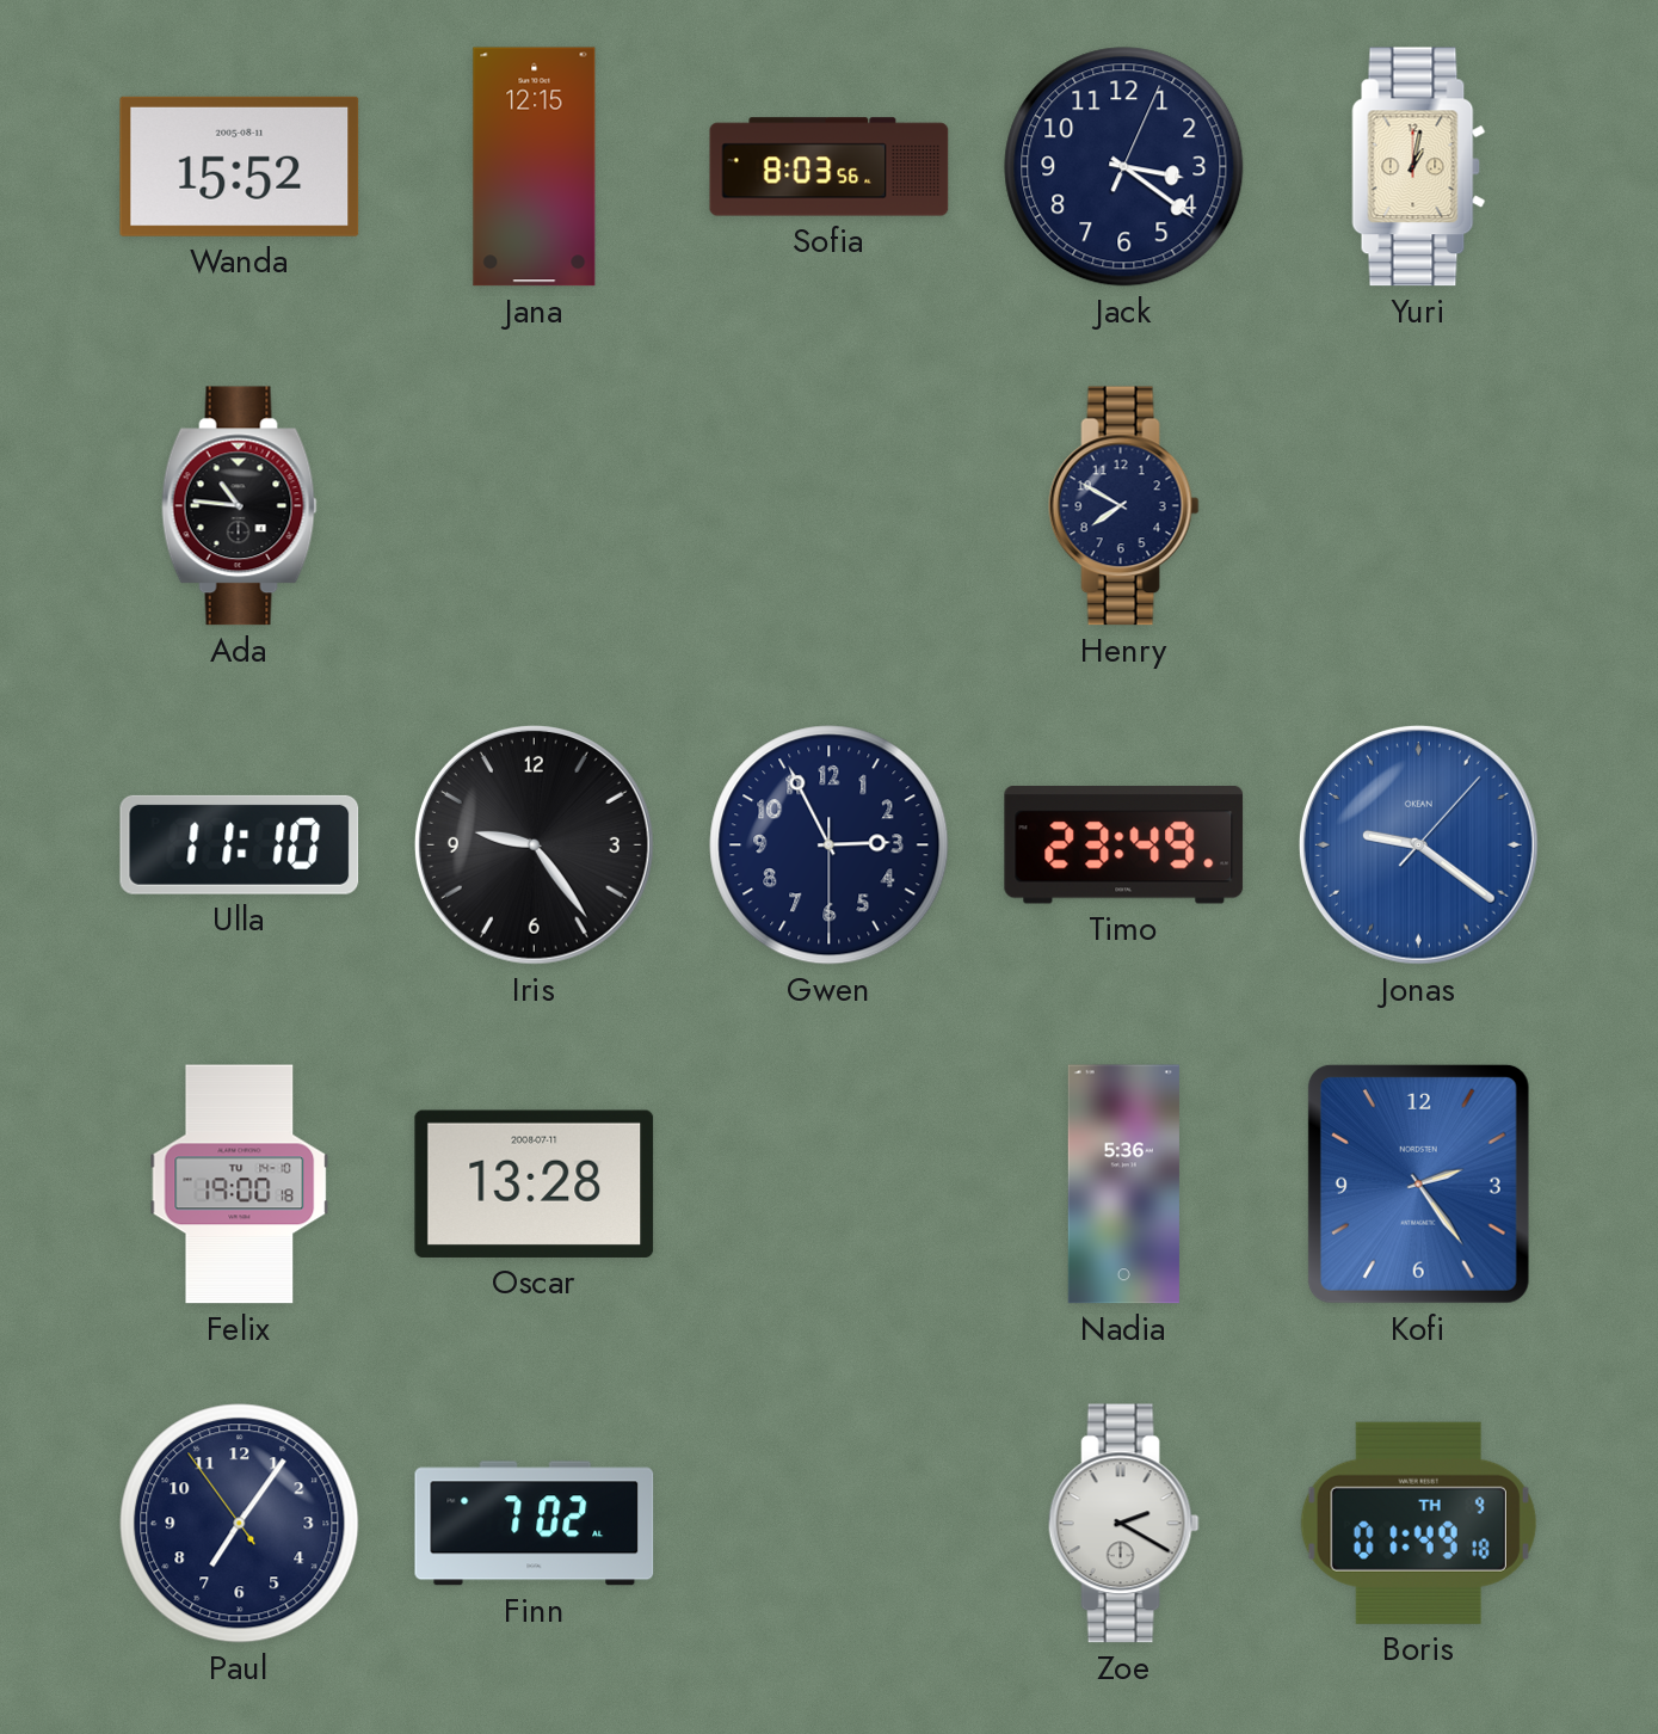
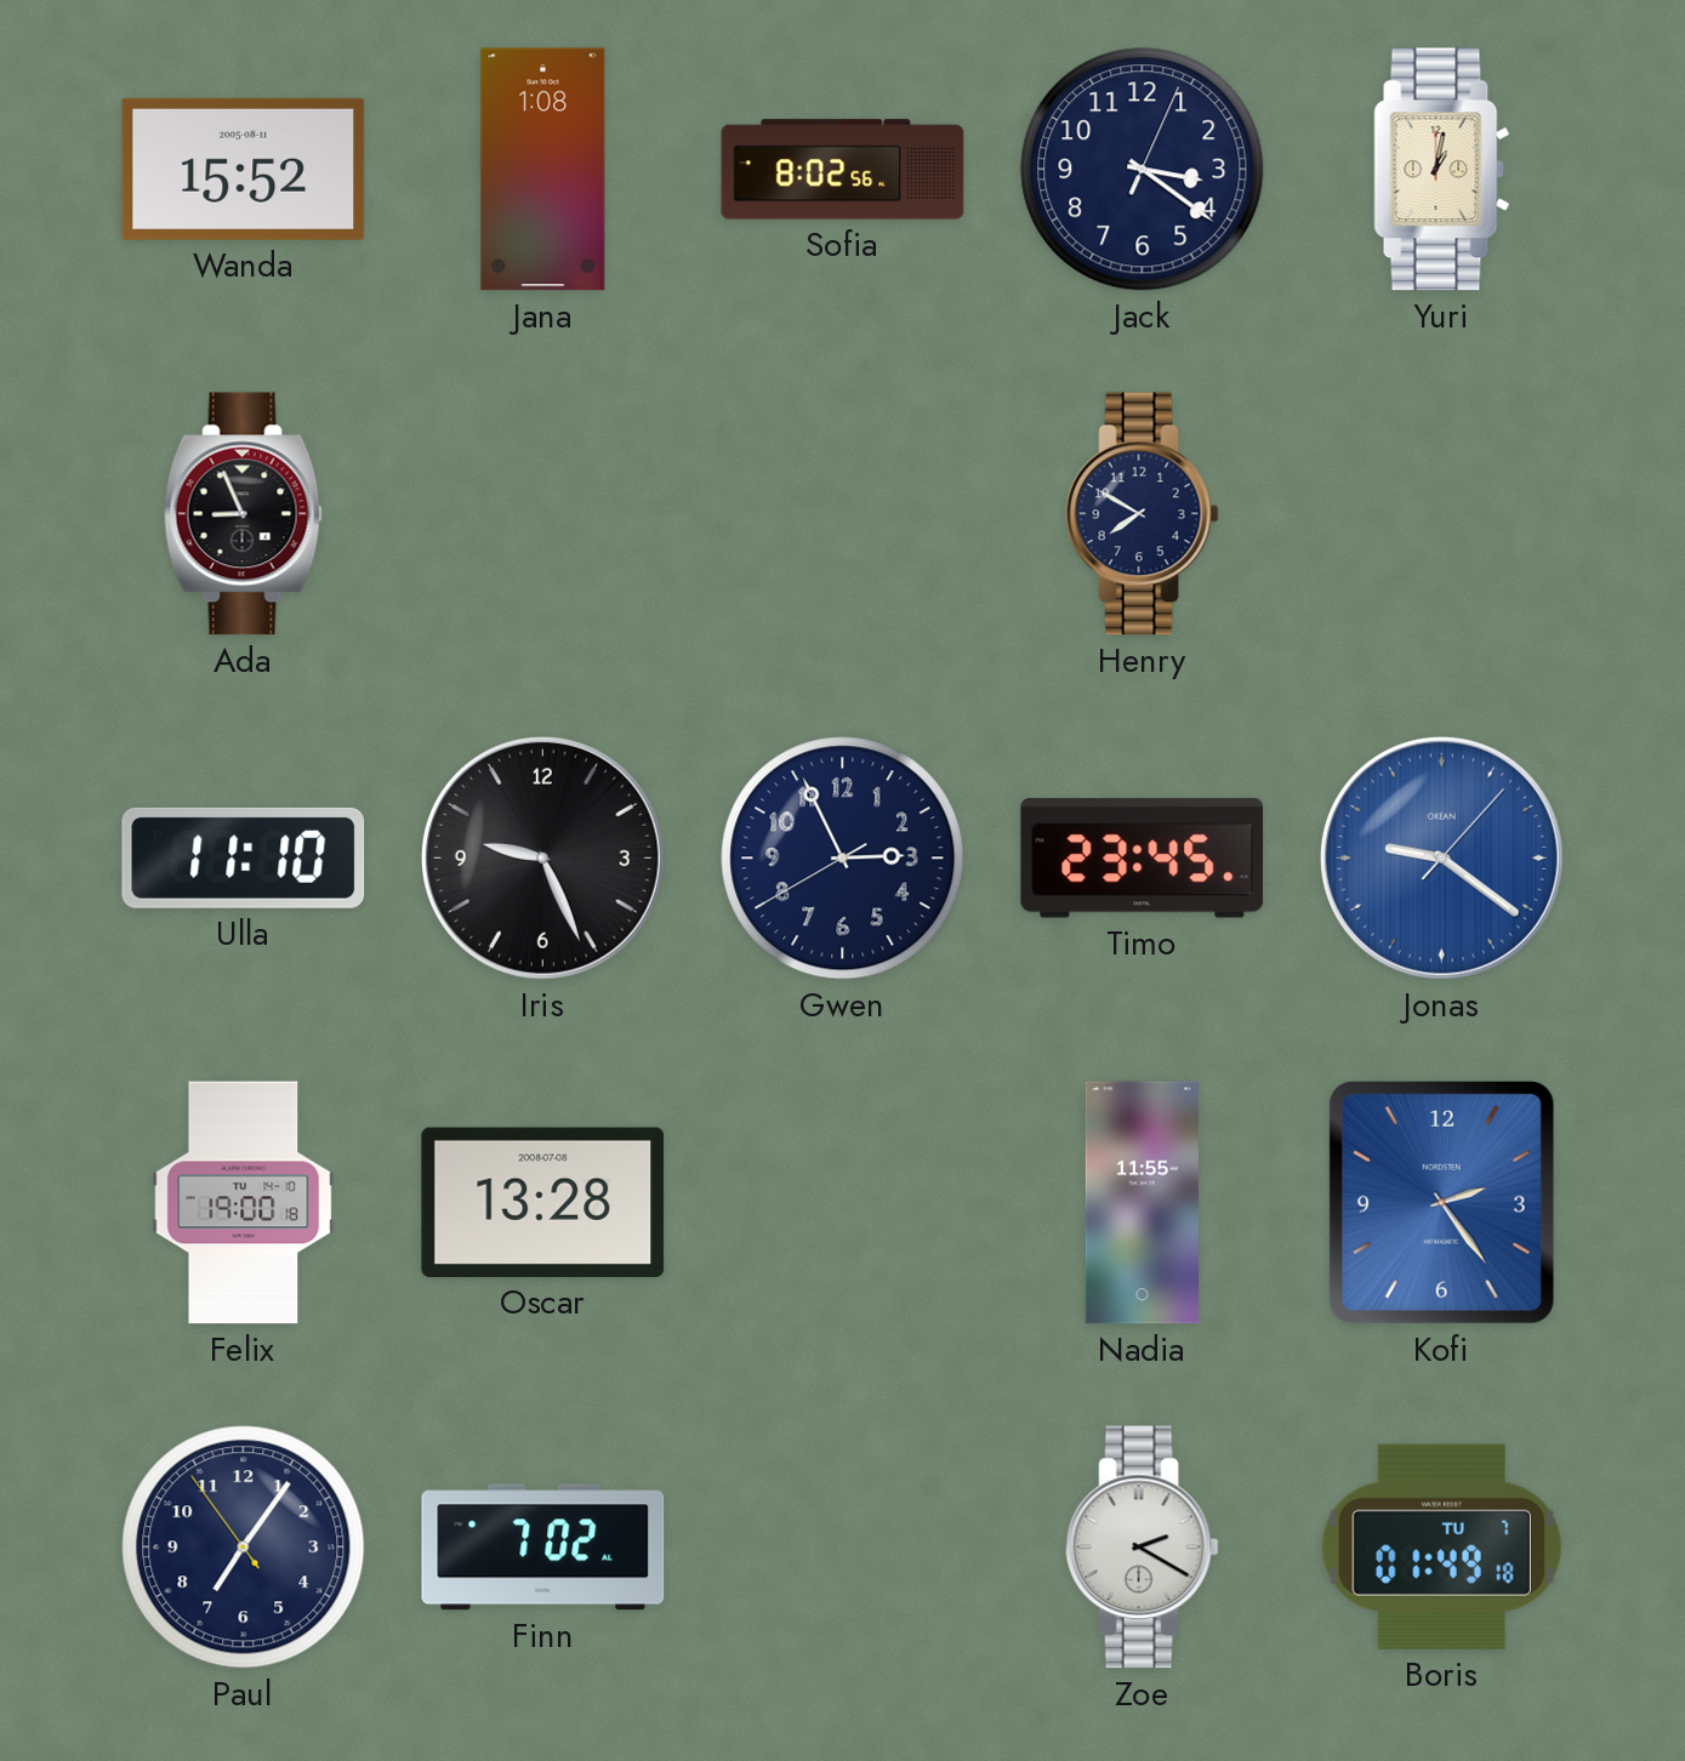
Jana: 12:15 -> 1:08 (543, 170)
Sofia: 8:03 -> 8:02 (843, 170)
Ada: 10:46 -> 8:56 (243, 514)
Iris: 9:24 -> 9:26 (542, 857)
Gwen: 2:55:30 -> 2:55:40 (843, 859)
Timo: 23:49 -> 23:45 (1143, 857)
Oscar date: 2008-07-11 -> 2008-07-08 (543, 1202)
Nadia: 5:36 -> 11:55 (1142, 1203)
Boris date: TH 9 -> TU 7 (1441, 1546)
